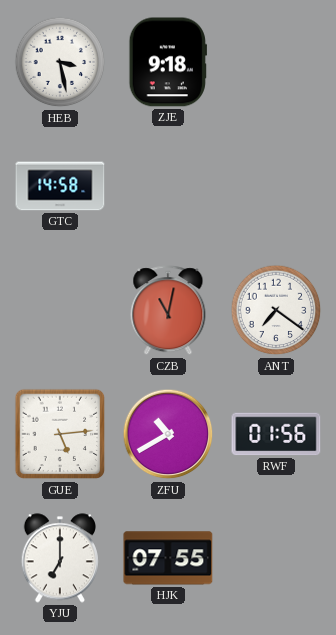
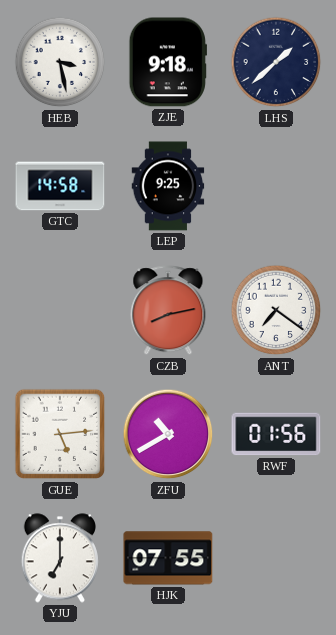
LHS: none -> 1:38 (276, 62)
LEP: none -> 9:25 (168, 186)
CZB: 11:02 -> 8:13 (168, 311)
